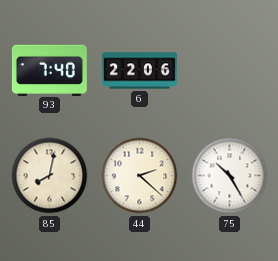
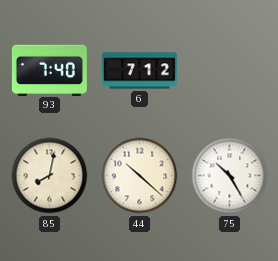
6: 22:06 -> 7:12 (139, 71)
44: 2:22 -> 10:22 (140, 176)
